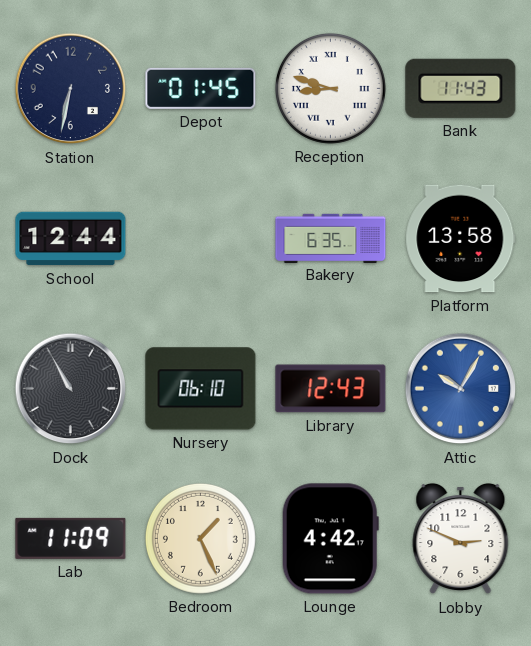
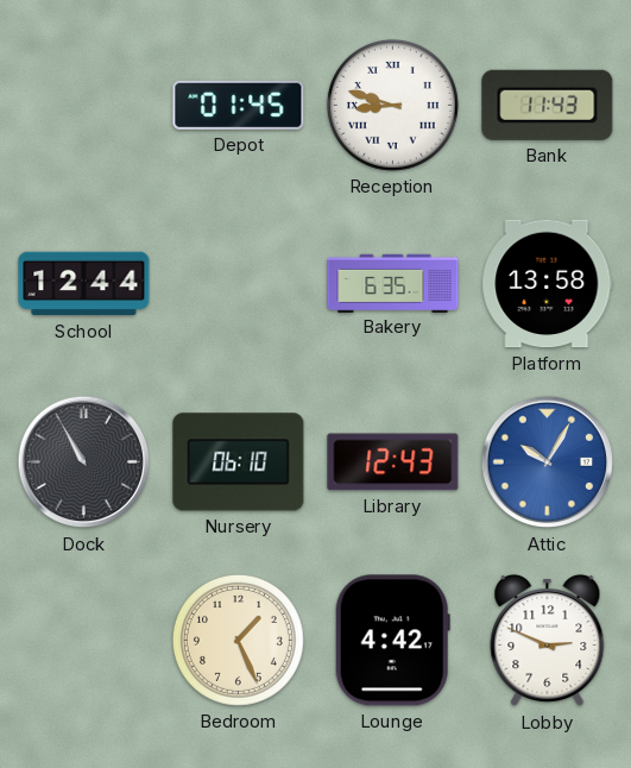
Station: 6:32 -> none (71, 89)
Lab: 11:09 -> none (71, 538)
